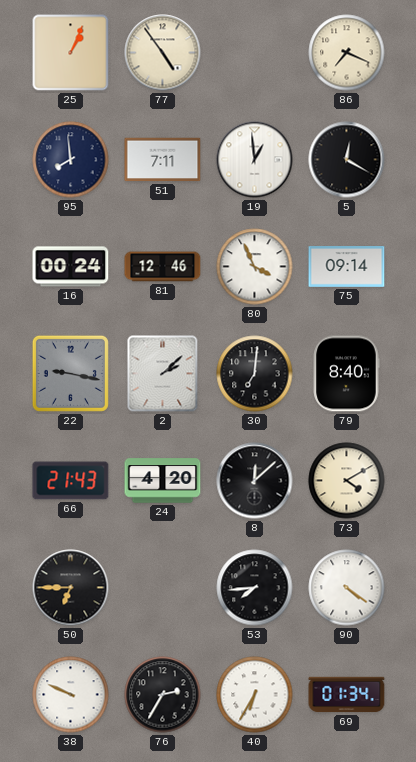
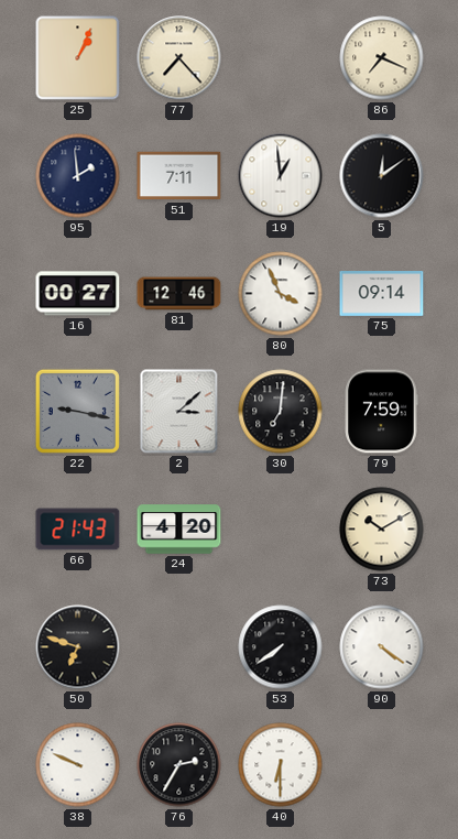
77: 4:54 -> 7:23 (179, 58)
95: 7:59 -> 1:59 (78, 176)
5: 12:20 -> 12:09 (382, 176)
16: 00:24 -> 00:27 (78, 294)
2: 2:08 -> 3:08 (179, 412)
79: 8:40 -> 7:59 (381, 412)
8: 12:08 -> none (255, 481)
73: 4:10 -> 10:10 (382, 530)
50: 6:45 -> 6:48 (78, 647)
53: 7:44 -> 7:39 (281, 647)
40: 6:35 -> 6:30 (281, 765)
69: 01:34 -> none (347, 695)
